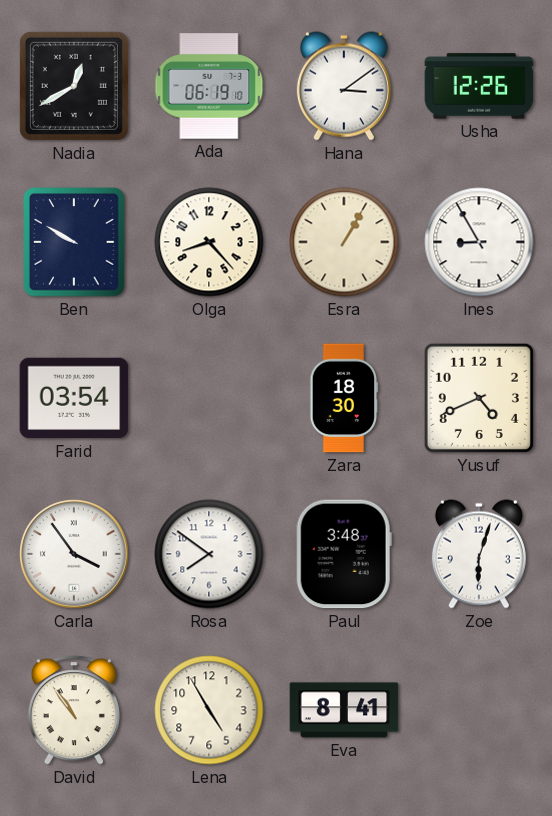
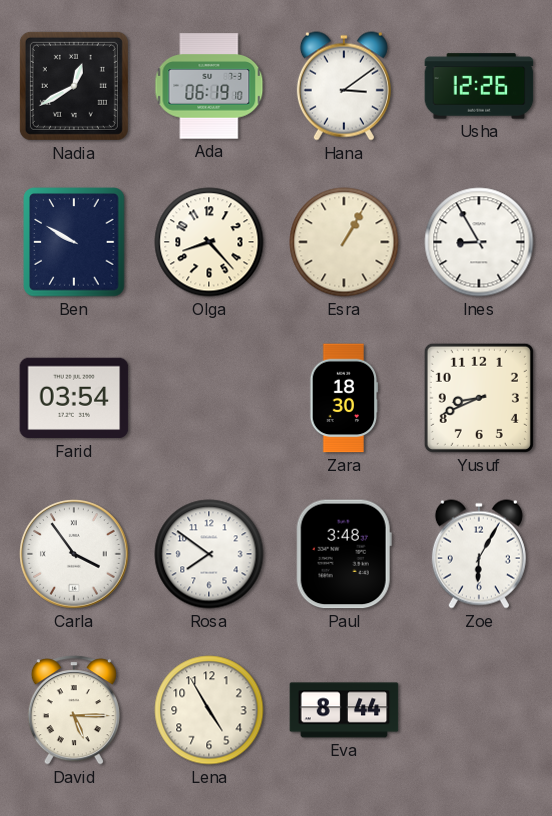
Yusuf: 4:41 -> 8:41 (479, 398)
Zoe: 6:03 -> 6:05 (479, 554)
David: 10:54 -> 5:15 (74, 710)
Eva: 8:41 -> 8:44 (344, 710)
